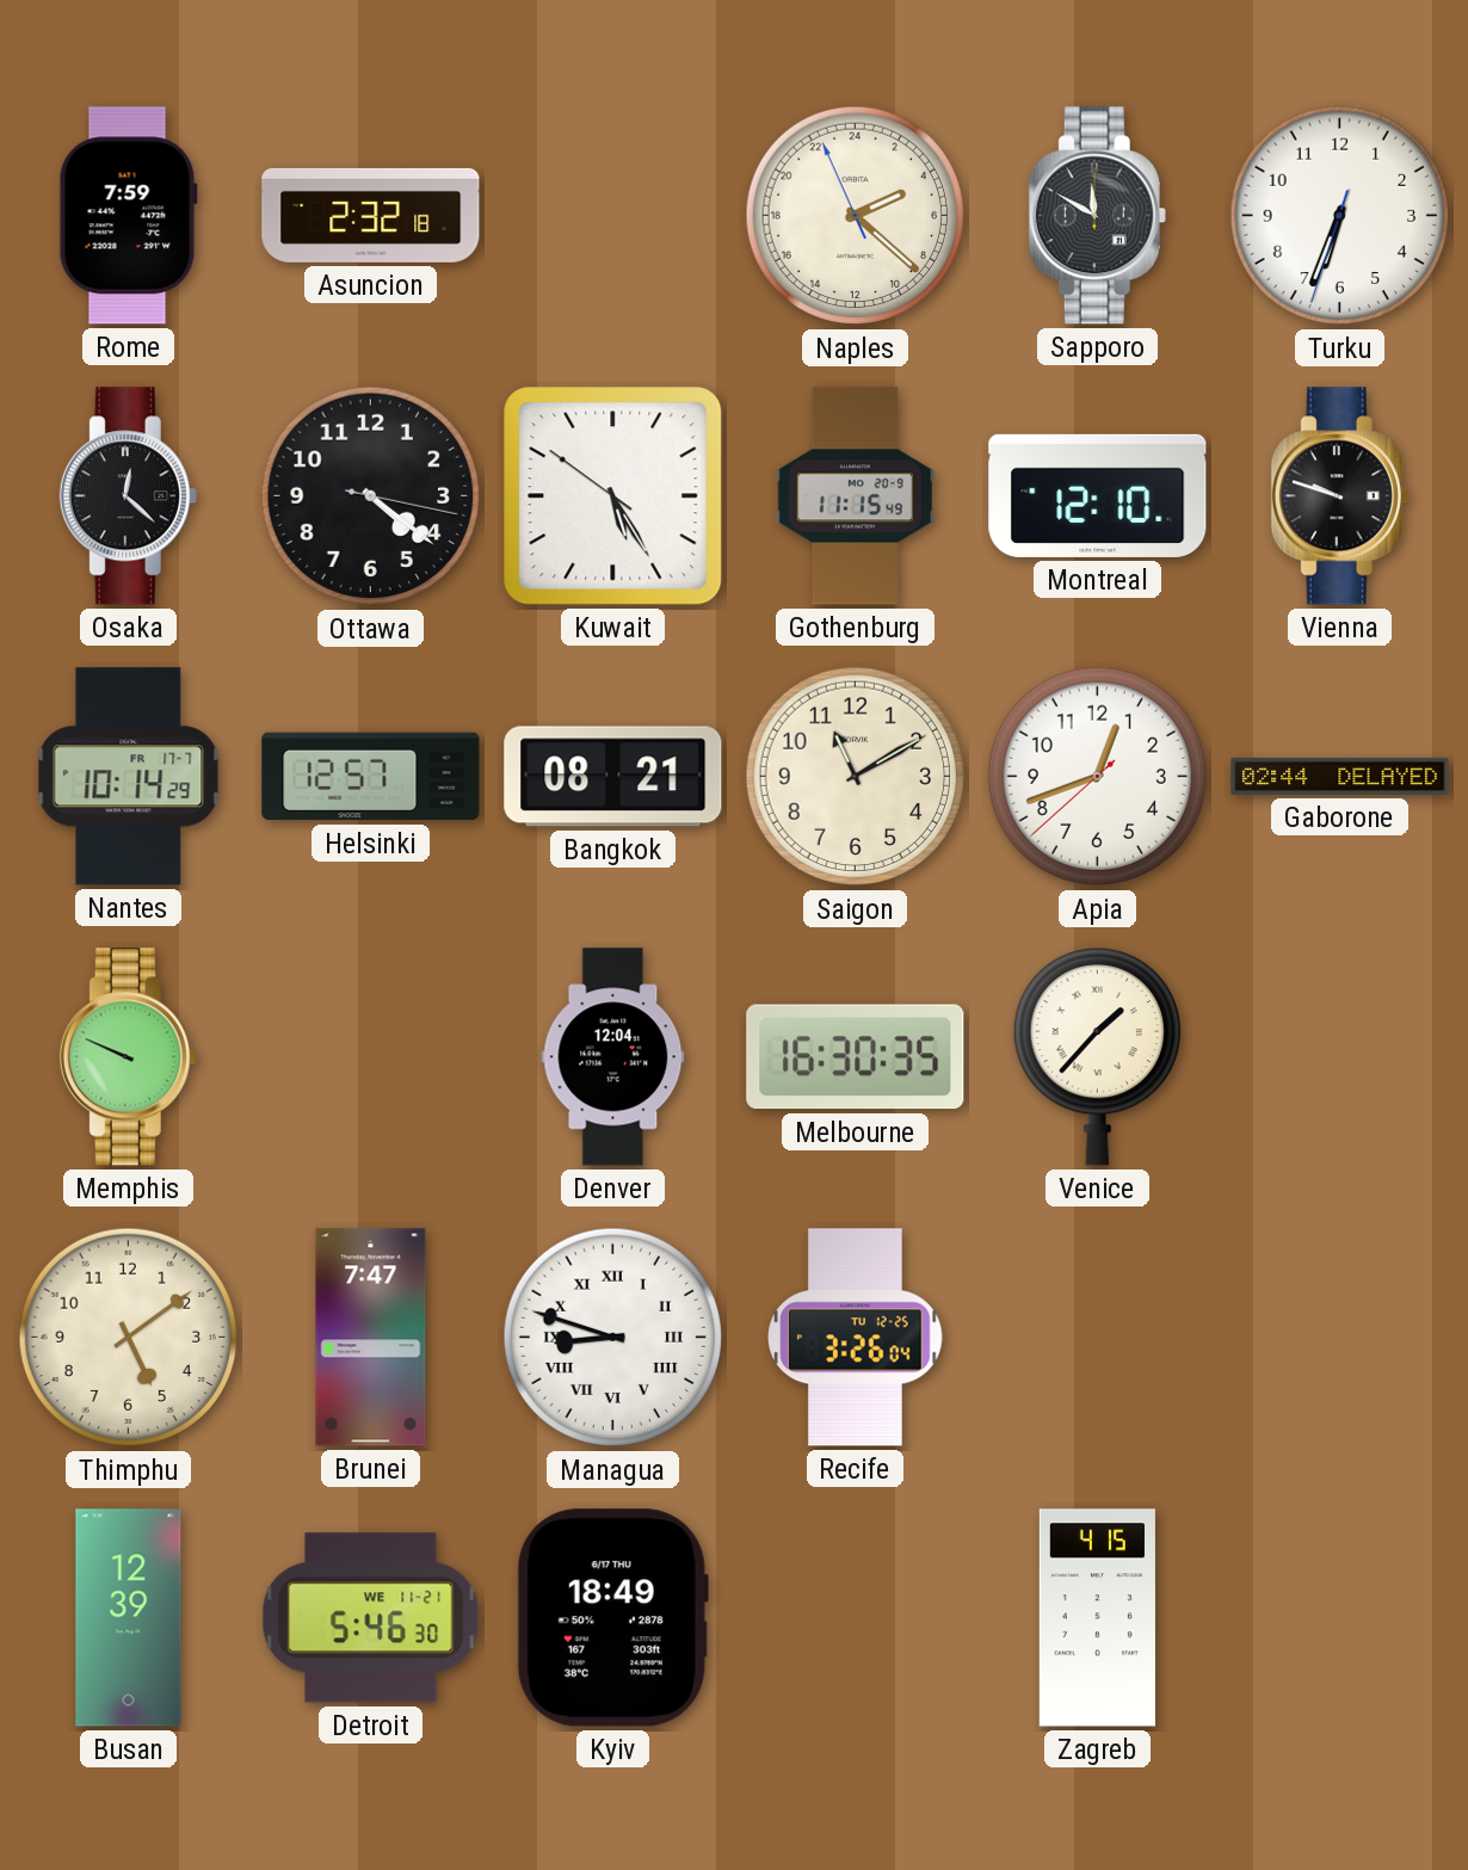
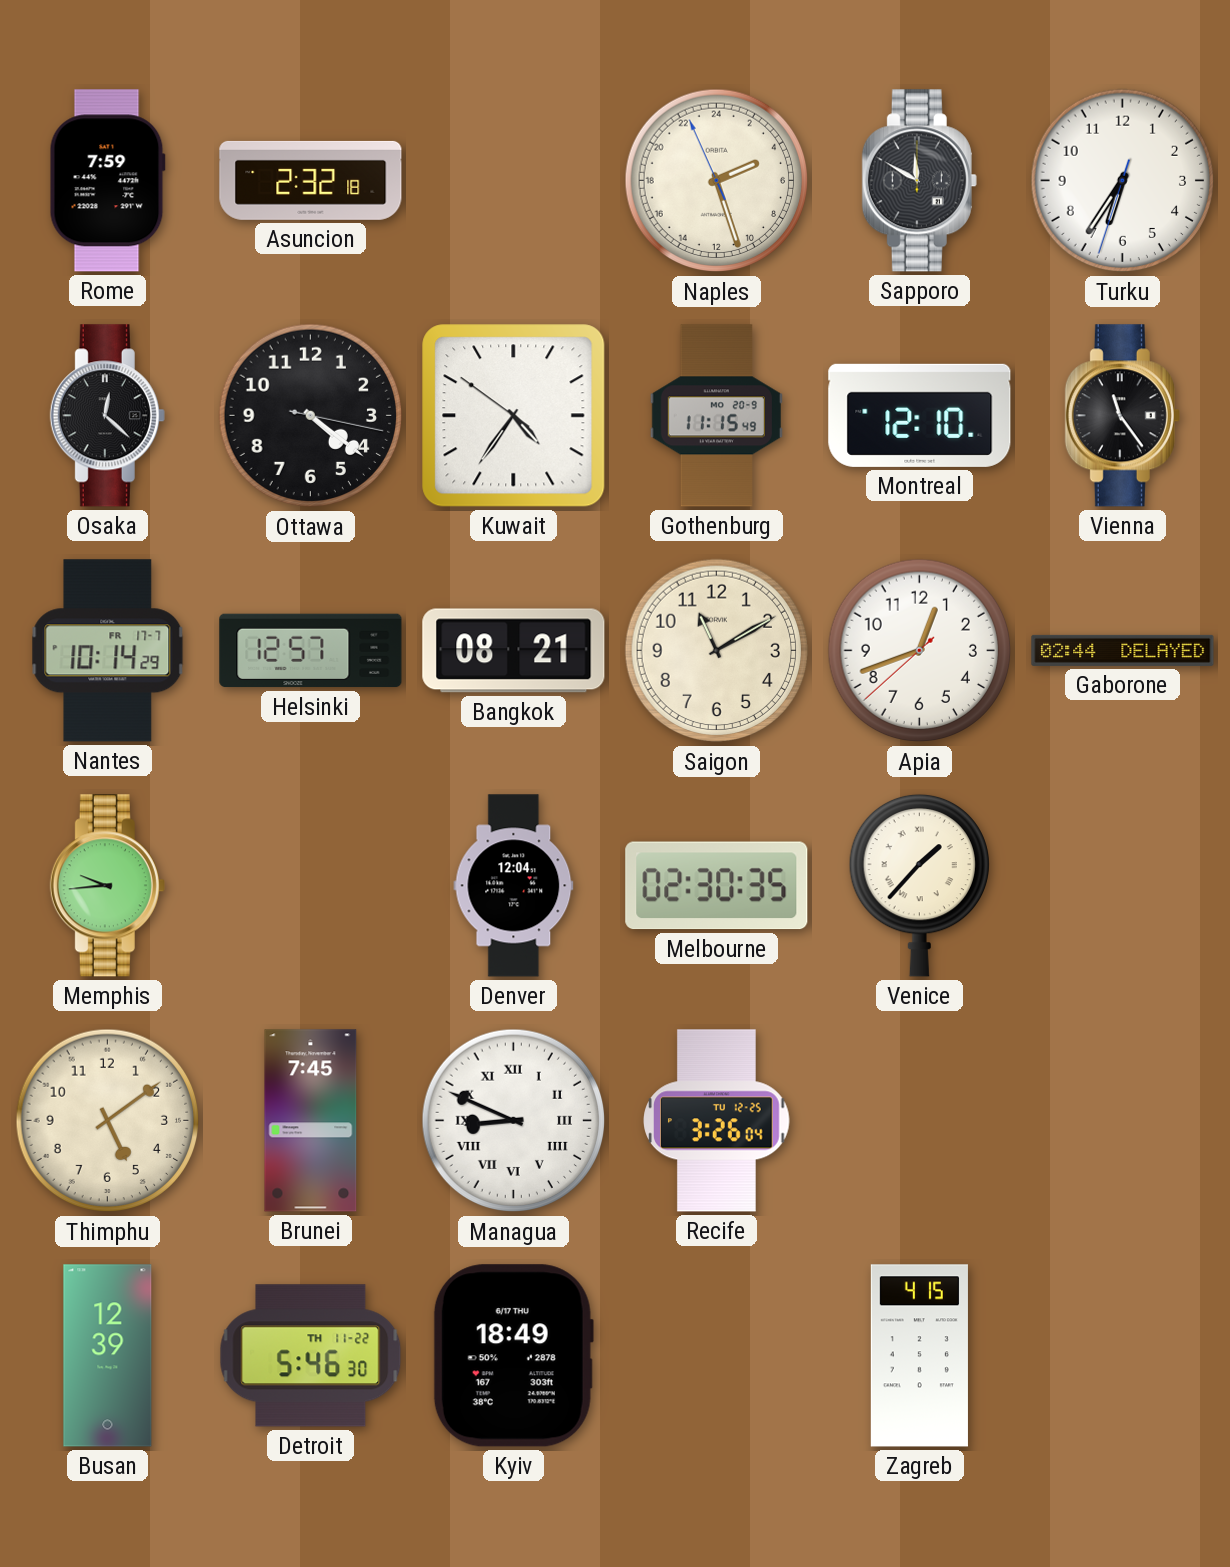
Naples: 4:21 -> 4:26 (717, 181)
Turku: 6:33 -> 6:35 (1123, 181)
Kuwait: 5:24 -> 4:35 (514, 416)
Vienna: 9:48 -> 11:24 (1122, 416)
Memphis: 9:49 -> 9:44 (107, 886)
Melbourne: 16:30 -> 02:30 (717, 886)
Brunei: 7:47 -> 7:45 (311, 1121)
Managua: 8:48 -> 8:49 (514, 1121)
Detroit date: WE 11-21 -> TH 11-22 (311, 1356)
